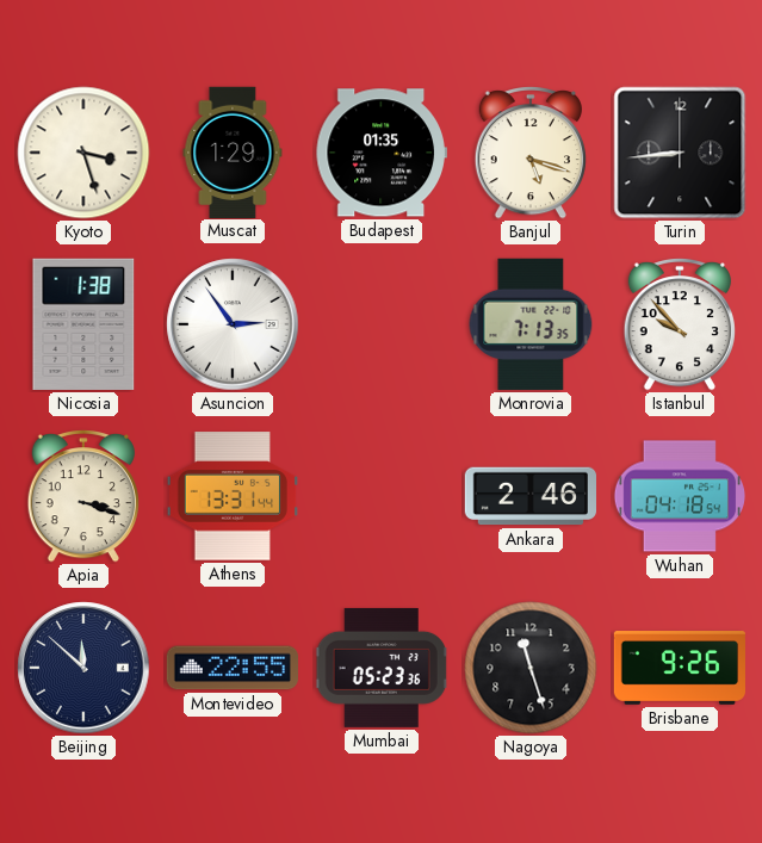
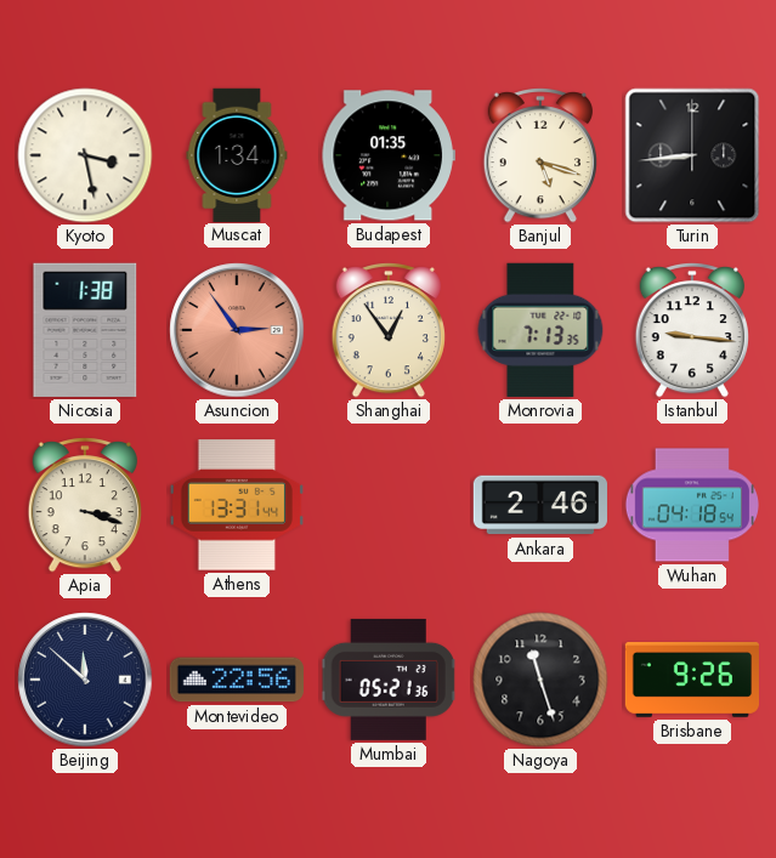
Kyoto: 3:27 -> 3:28 (85, 155)
Muscat: 1:29 -> 1:34 (237, 154)
Asuncion dial: white -> salmon (237, 330)
Shanghai: none -> 12:54 (387, 330)
Istanbul: 9:53 -> 9:16 (691, 330)
Montevideo: 22:55 -> 22:56 (237, 680)
Mumbai: 05:23 -> 05:21 (389, 680)
